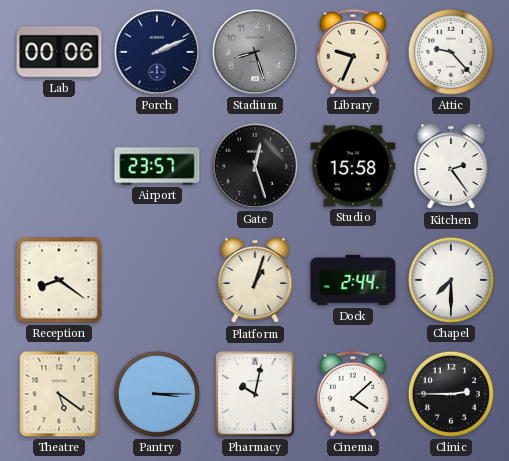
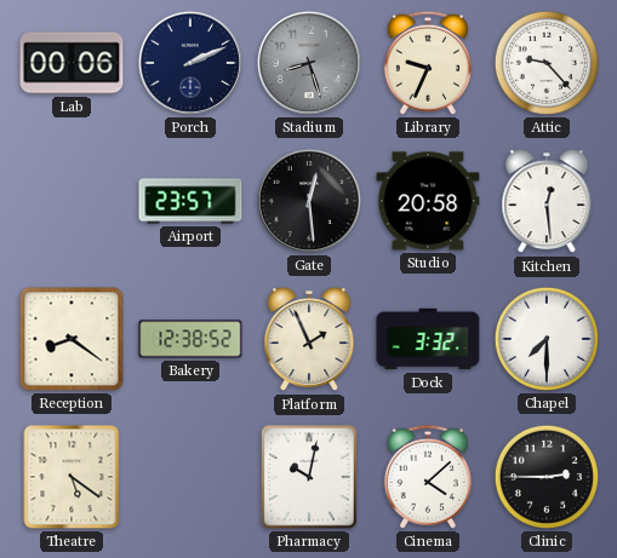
Gate: 12:27 -> 12:29 (309, 201)
Studio: 15:58 -> 20:58 (428, 201)
Kitchen: 2:24 -> 12:29 (547, 202)
Bakery: none -> 12:38 (190, 339)
Platform: 1:03 -> 1:56 (309, 340)
Dock: 2:44 -> 3:32 (428, 339)
Pantry: 3:15 -> none (157, 394)
